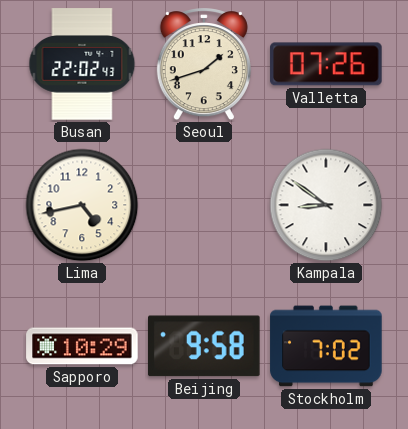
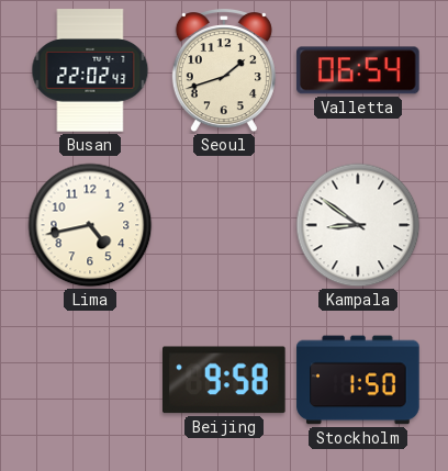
Valletta: 07:26 -> 06:54 (358, 70)
Sapporo: 10:29 -> none (82, 346)
Stockholm: 7:02 -> 1:50 (358, 380)
